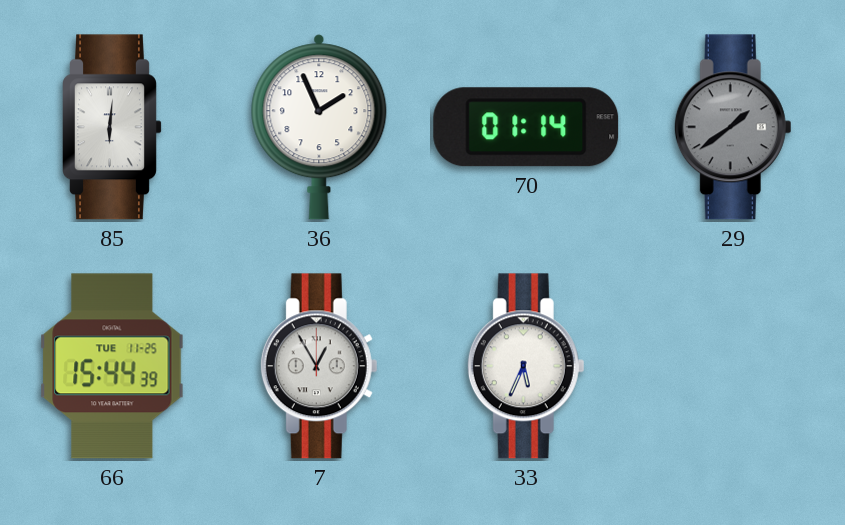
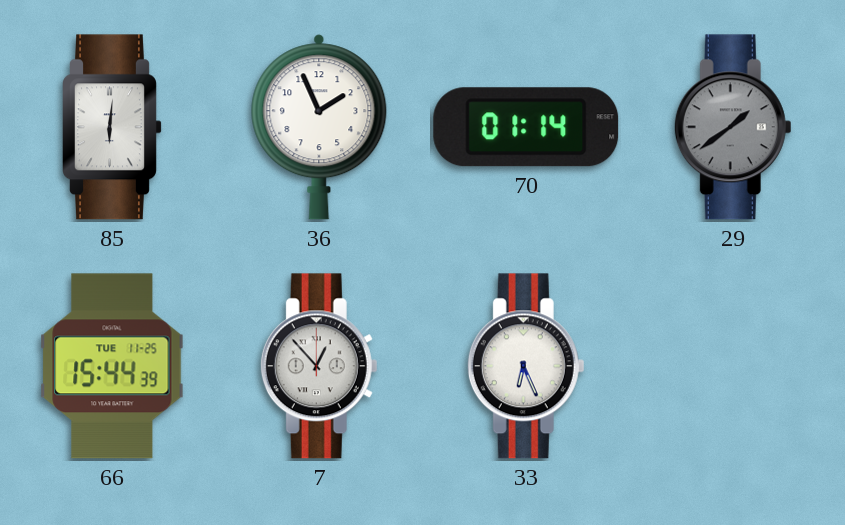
7: 12:55 -> 12:53 (319, 366)
33: 5:34 -> 6:26 (526, 366)
